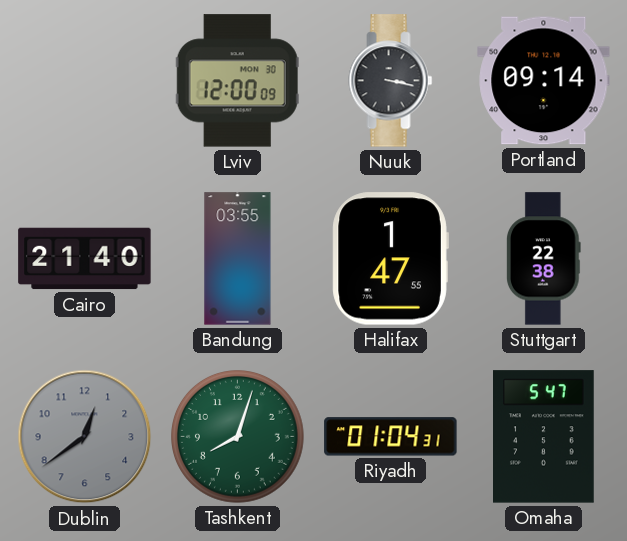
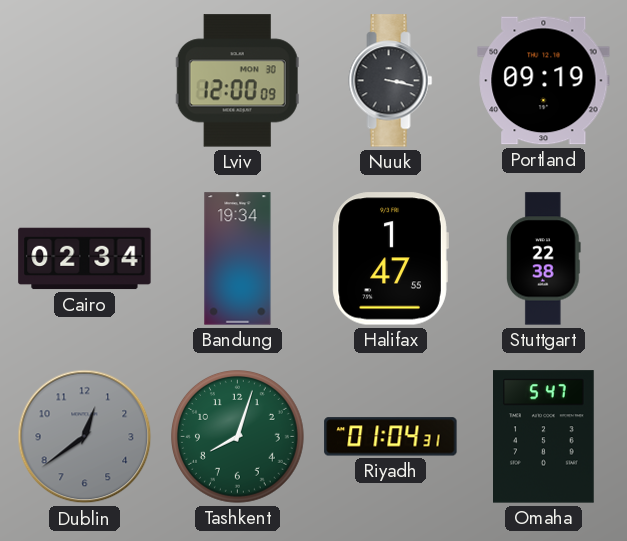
Portland: 09:14 -> 09:19 (544, 81)
Cairo: 21:40 -> 02:34 (85, 259)
Bandung: 03:55 -> 19:34 (238, 259)
